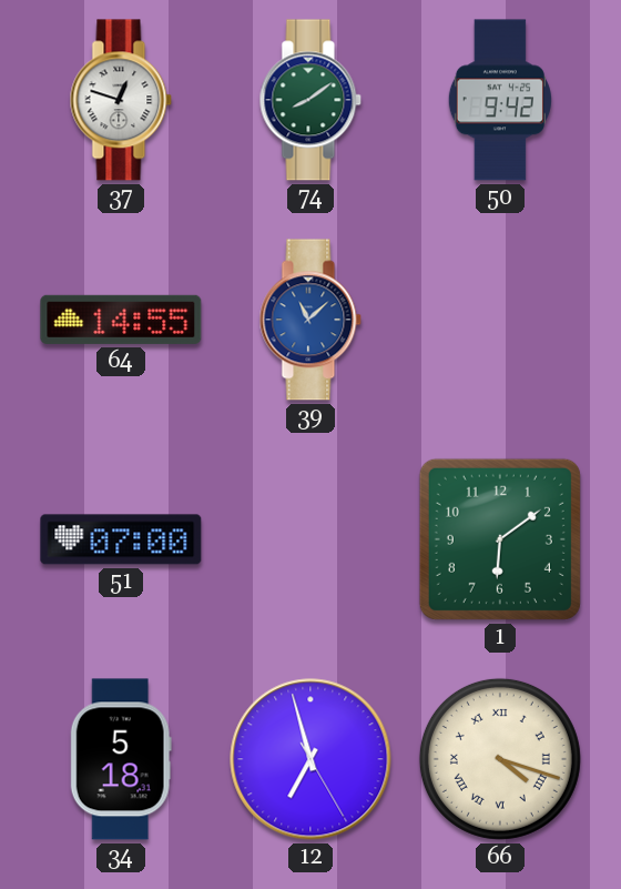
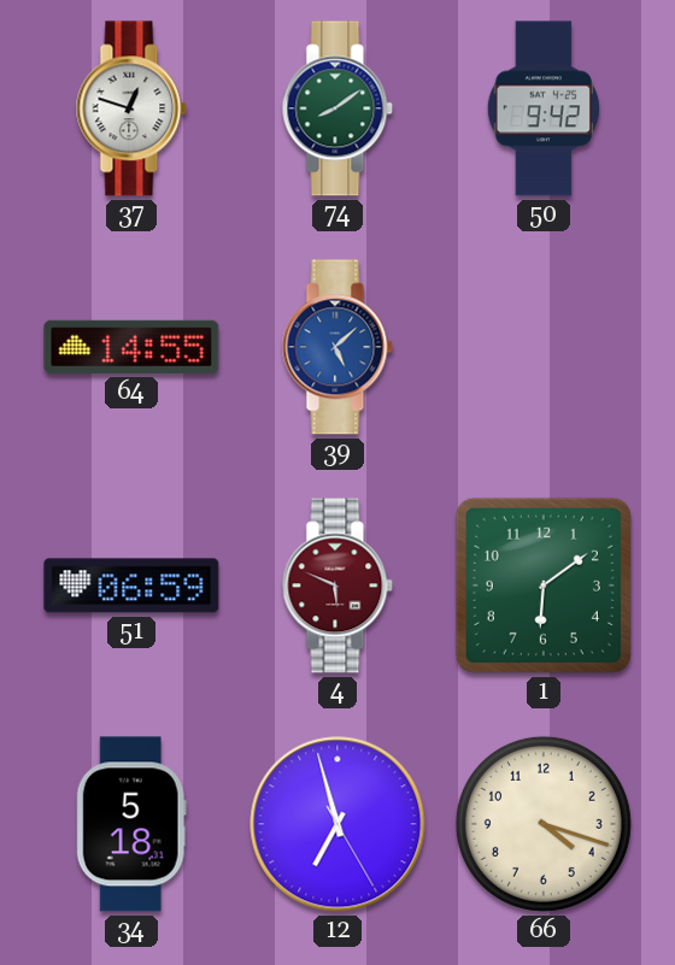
39: 11:08 -> 5:08 (337, 347)
51: 07:00 -> 06:59 (131, 586)
4: none -> 5:49 (337, 586)
66 numerals: Roman -> Arabic (544, 824)
